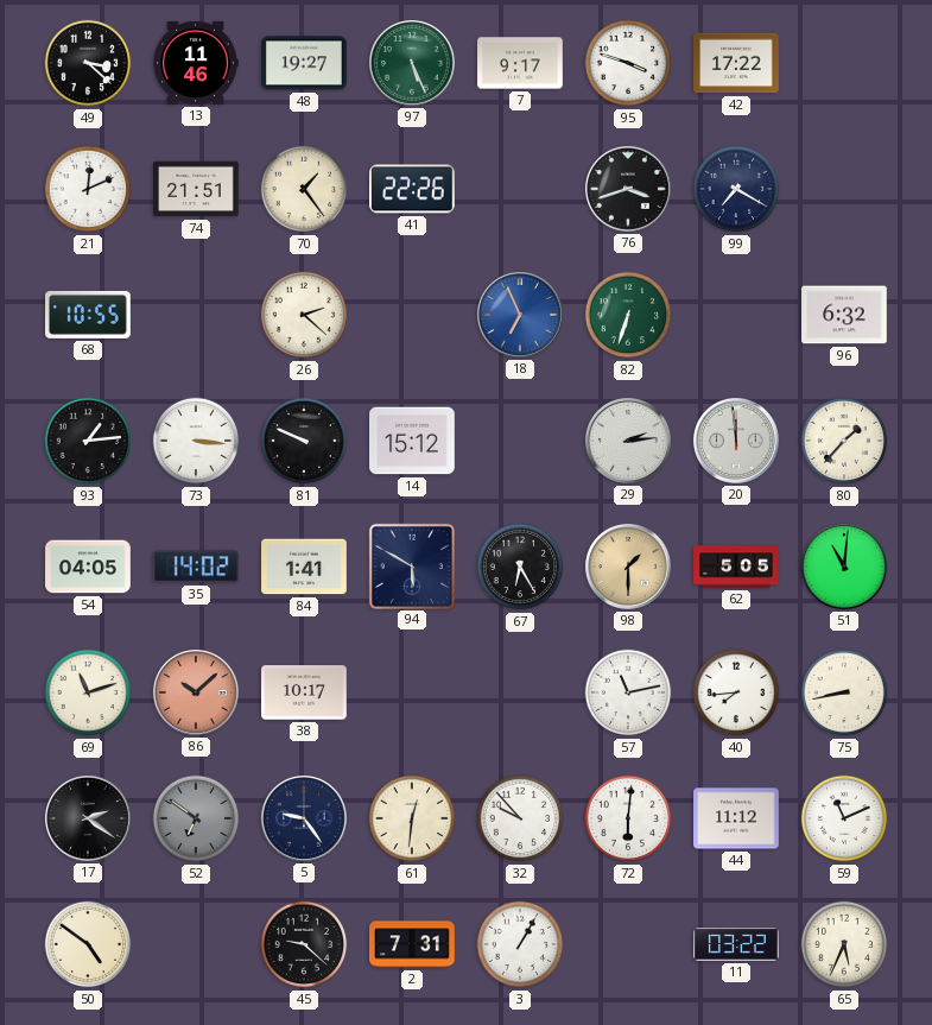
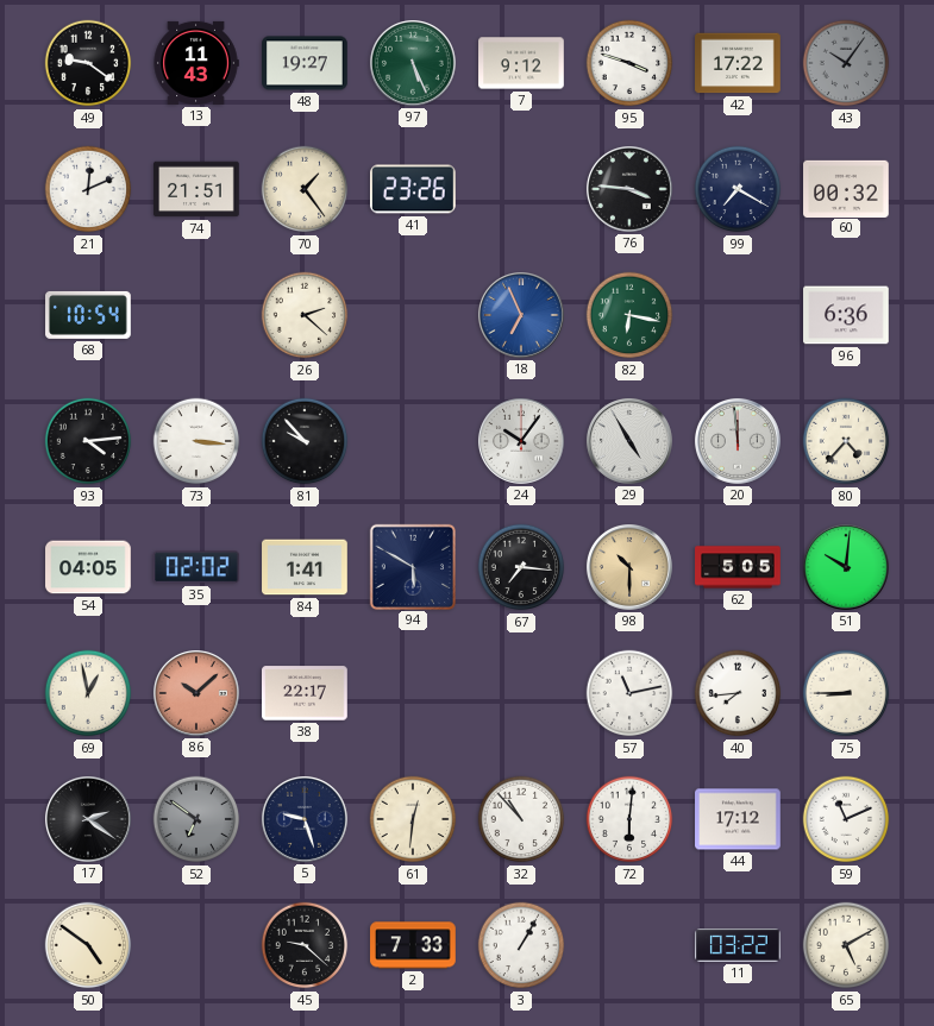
49: 3:22 -> 9:21 (88, 63)
13: 11:46 -> 11:43 (196, 63)
7: 9:17 -> 9:12 (521, 63)
43: none -> 10:06 (846, 63)
41: 22:26 -> 23:26 (414, 189)
76: 3:42 -> 3:46 (629, 190)
60: none -> 00:32 (846, 188)
68: 10:55 -> 10:54 (89, 315)
82: 6:33 -> 6:17 (629, 315)
96: 6:32 -> 6:36 (846, 315)
93: 1:14 -> 4:14 (88, 441)
81: 9:49 -> 9:53 (305, 441)
14: 15:12 -> none (412, 441)
24: none -> 10:06 (521, 442)
29: 2:14 -> 4:55 (629, 442)
80: 1:37 -> 4:37 (846, 441)
35: 14:02 -> 02:02 (196, 567)
67: 6:25 -> 7:16 (521, 567)
98: 1:30 -> 10:30 (629, 568)
51: 11:01 -> 10:01 (846, 568)
69: 11:12 -> 12:58 (88, 693)
38: 10:17 -> 22:17 (306, 693)
75: 8:43 -> 8:45 (846, 693)
5: 9:24 -> 9:27 (305, 820)
32: 9:53 -> 10:53 (521, 819)
44: 11:12 -> 17:12 (738, 819)
2: 7:31 -> 7:33 (413, 945)
65: 5:34 -> 5:10 (846, 945)
